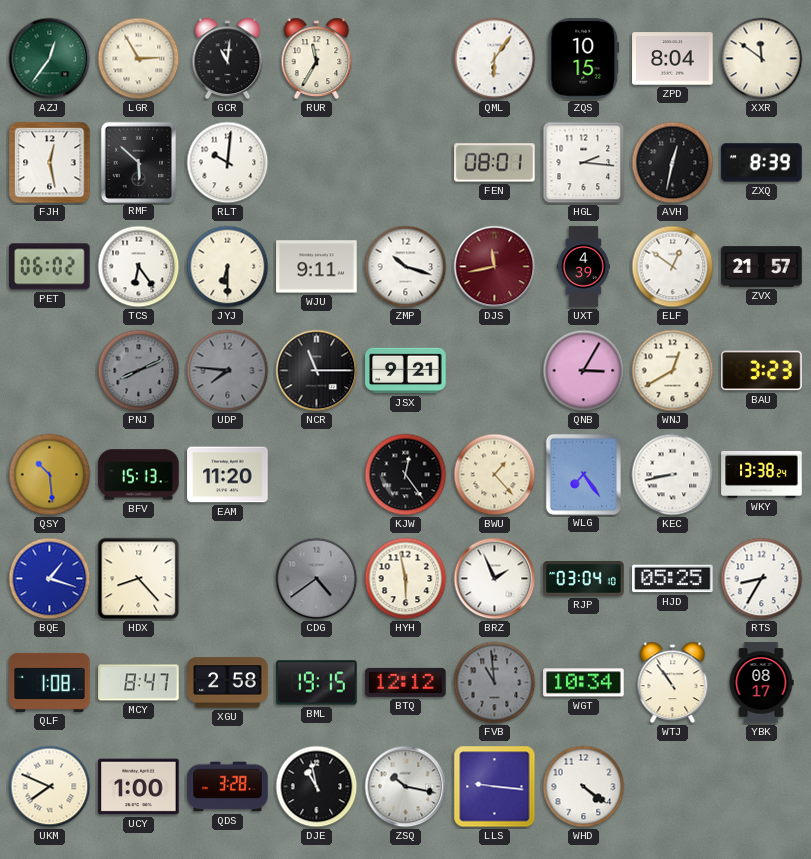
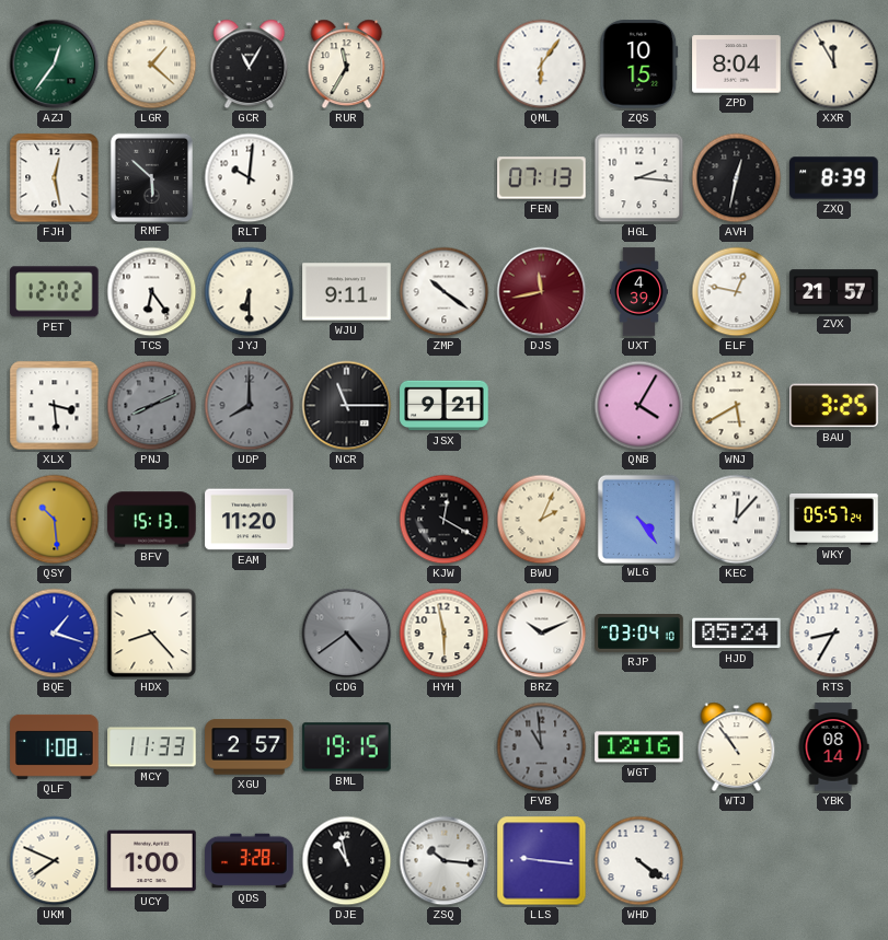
LGR: 2:55 -> 1:22 (152, 65)
GCR: 11:01 -> 11:05 (250, 65)
XXR: 11:51 -> 11:55 (834, 65)
FEN: 08:01 -> 07:13 (542, 178)
PET: 06:02 -> 12:02 (55, 292)
ZMP: 10:18 -> 10:21 (445, 292)
ELF: 12:51 -> 12:47 (737, 292)
XLX: none -> 3:29 (55, 406)
UDP: 7:46 -> 8:00 (250, 406)
QNB: 3:05 -> 4:05 (639, 406)
WNJ: 12:40 -> 5:40 (737, 406)
BAU: 3:23 -> 3:25 (834, 406)
KJW: 12:24 -> 12:20 (445, 520)
BWU: 1:23 -> 2:04 (542, 520)
WLG: 7:24 -> 4:24 (638, 519)
KEC: 8:43 -> 12:07 (737, 520)
WKY: 13:38 -> 05:57 (834, 519)
BRZ: 1:56 -> 10:11 (542, 634)
HJD: 05:25 -> 05:24 (737, 634)
MCY: 8:47 -> 11:33 (152, 747)
XGU: 2:58 -> 2:57 (250, 747)
BTQ: 12:12 -> none (406, 682)
WGT: 10:34 -> 12:16 (639, 747)
YBK: 08:17 -> 08:14 (833, 747)
ZSQ: 10:17 -> 10:16 (445, 861)
